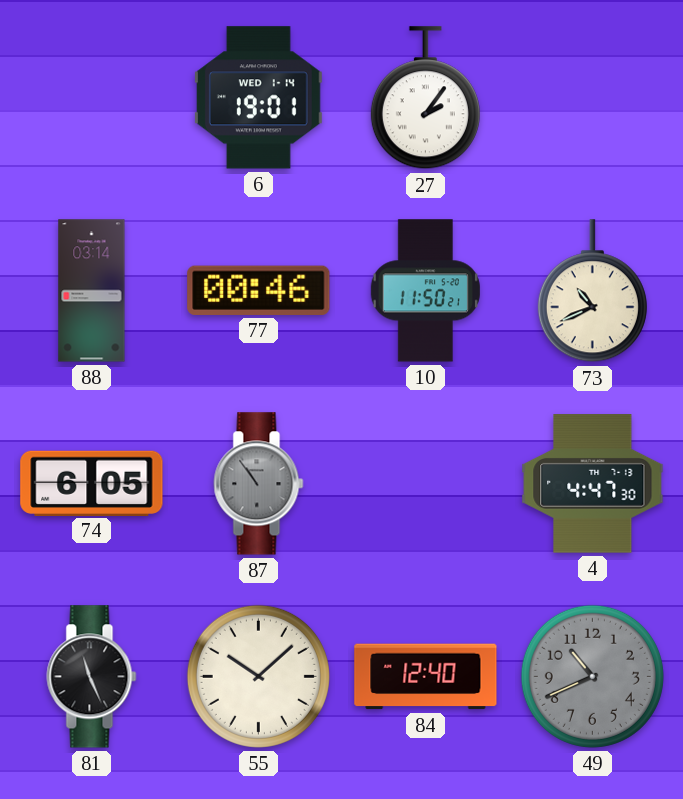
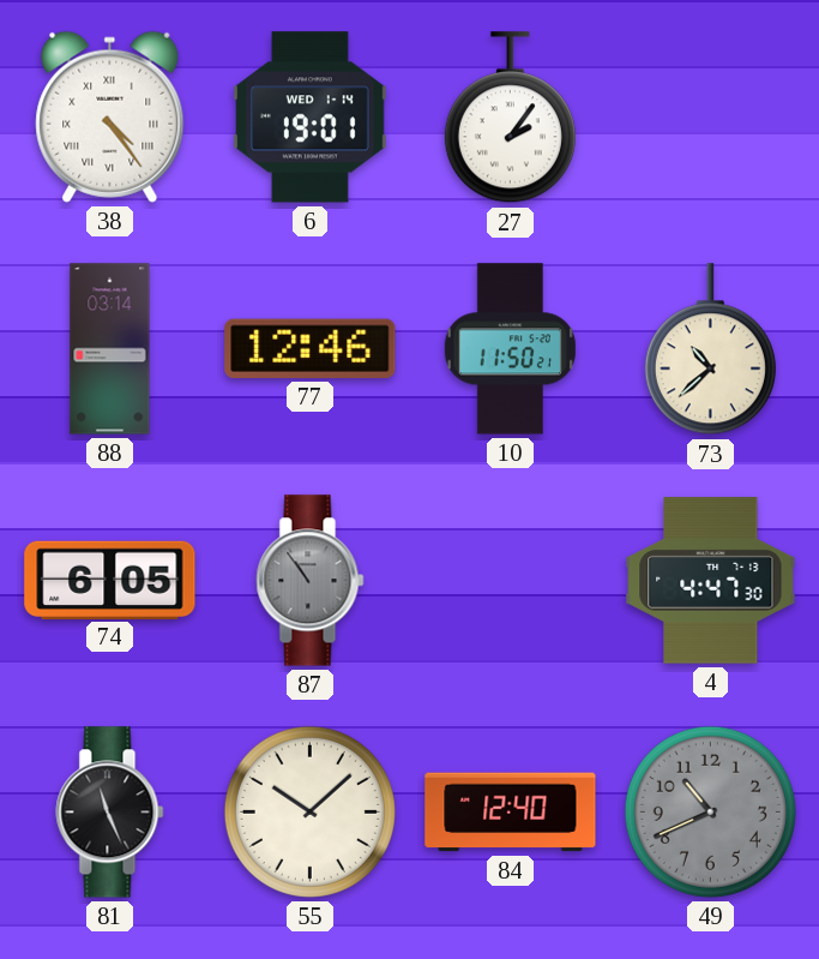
38: none -> 4:24 (110, 116)
77: 00:46 -> 12:46 (311, 348)
73: 10:41 -> 10:38 (710, 349)
